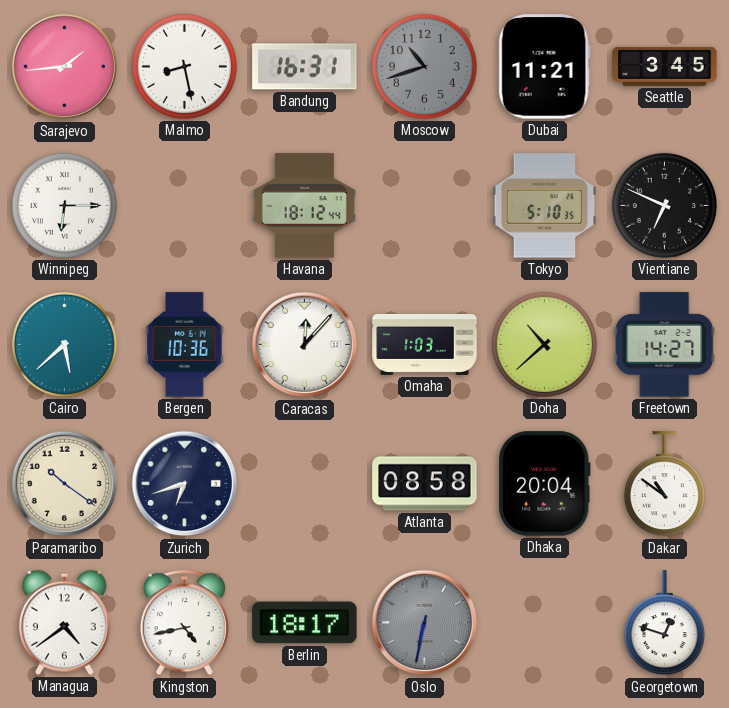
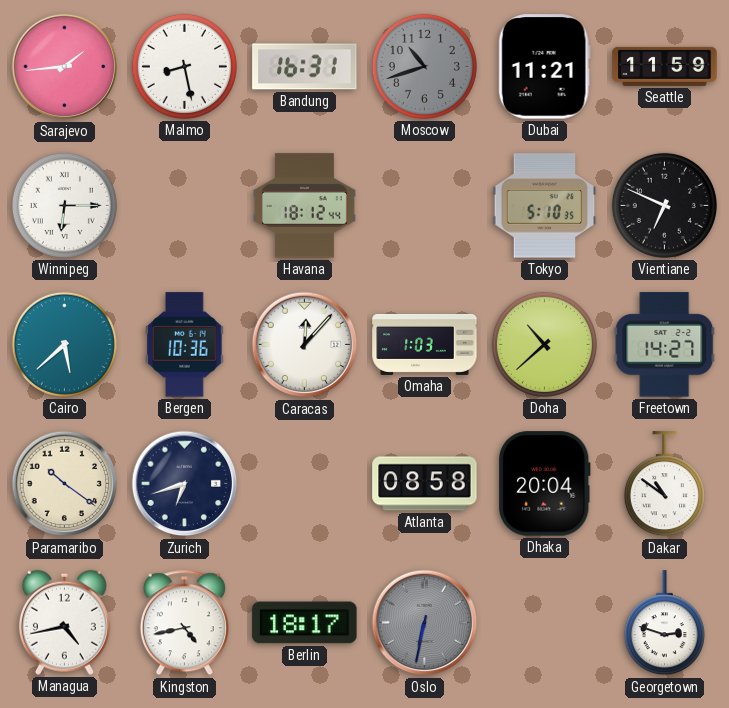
Seattle: 3:45 -> 11:59 (665, 66)
Managua: 4:39 -> 4:43 (64, 622)
Georgetown: 12:48 -> 2:48 (664, 623)
